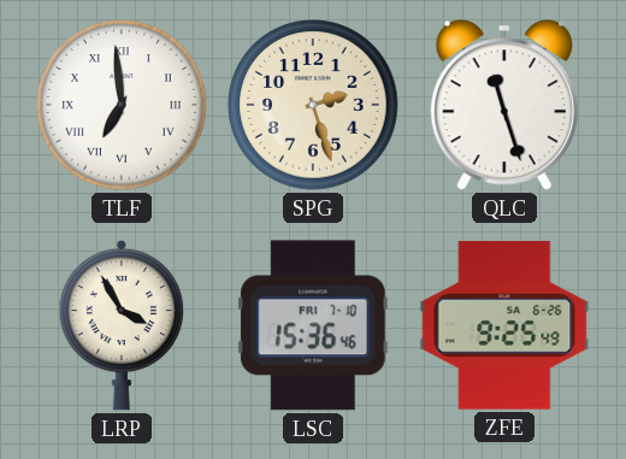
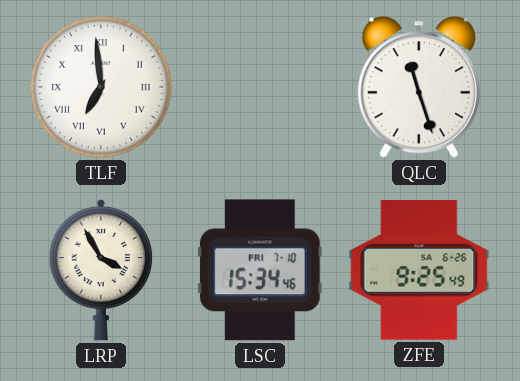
SPG: 2:27 -> none (313, 105)
LSC: 15:36 -> 15:34 (260, 270)
